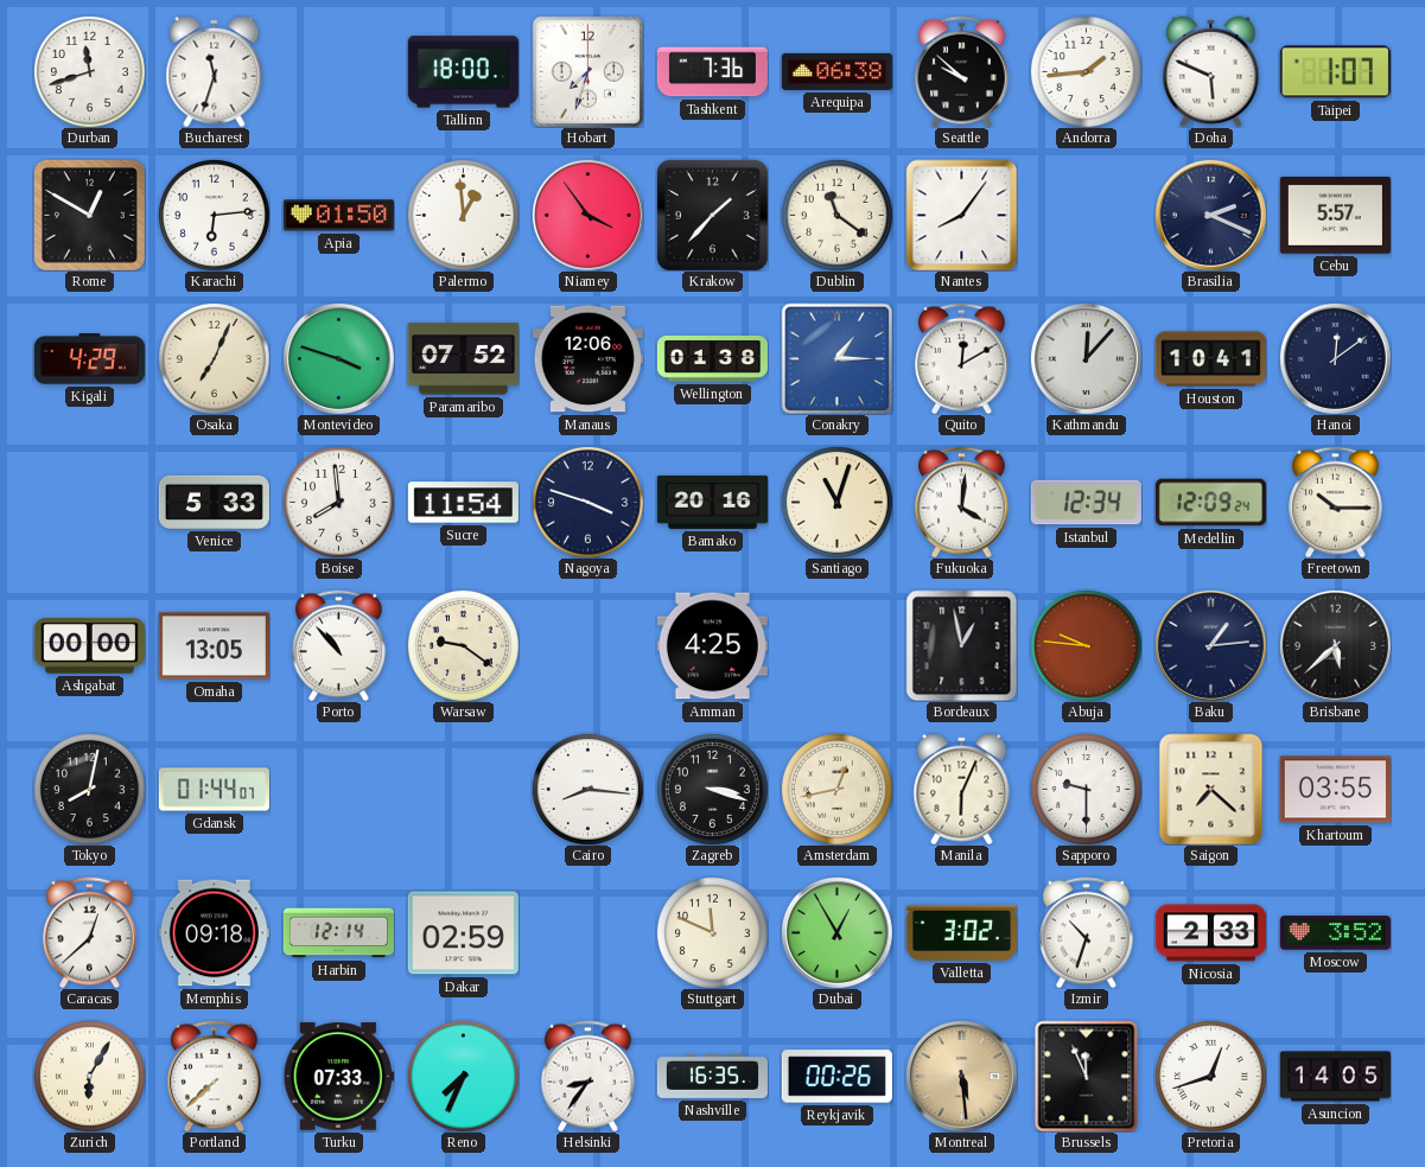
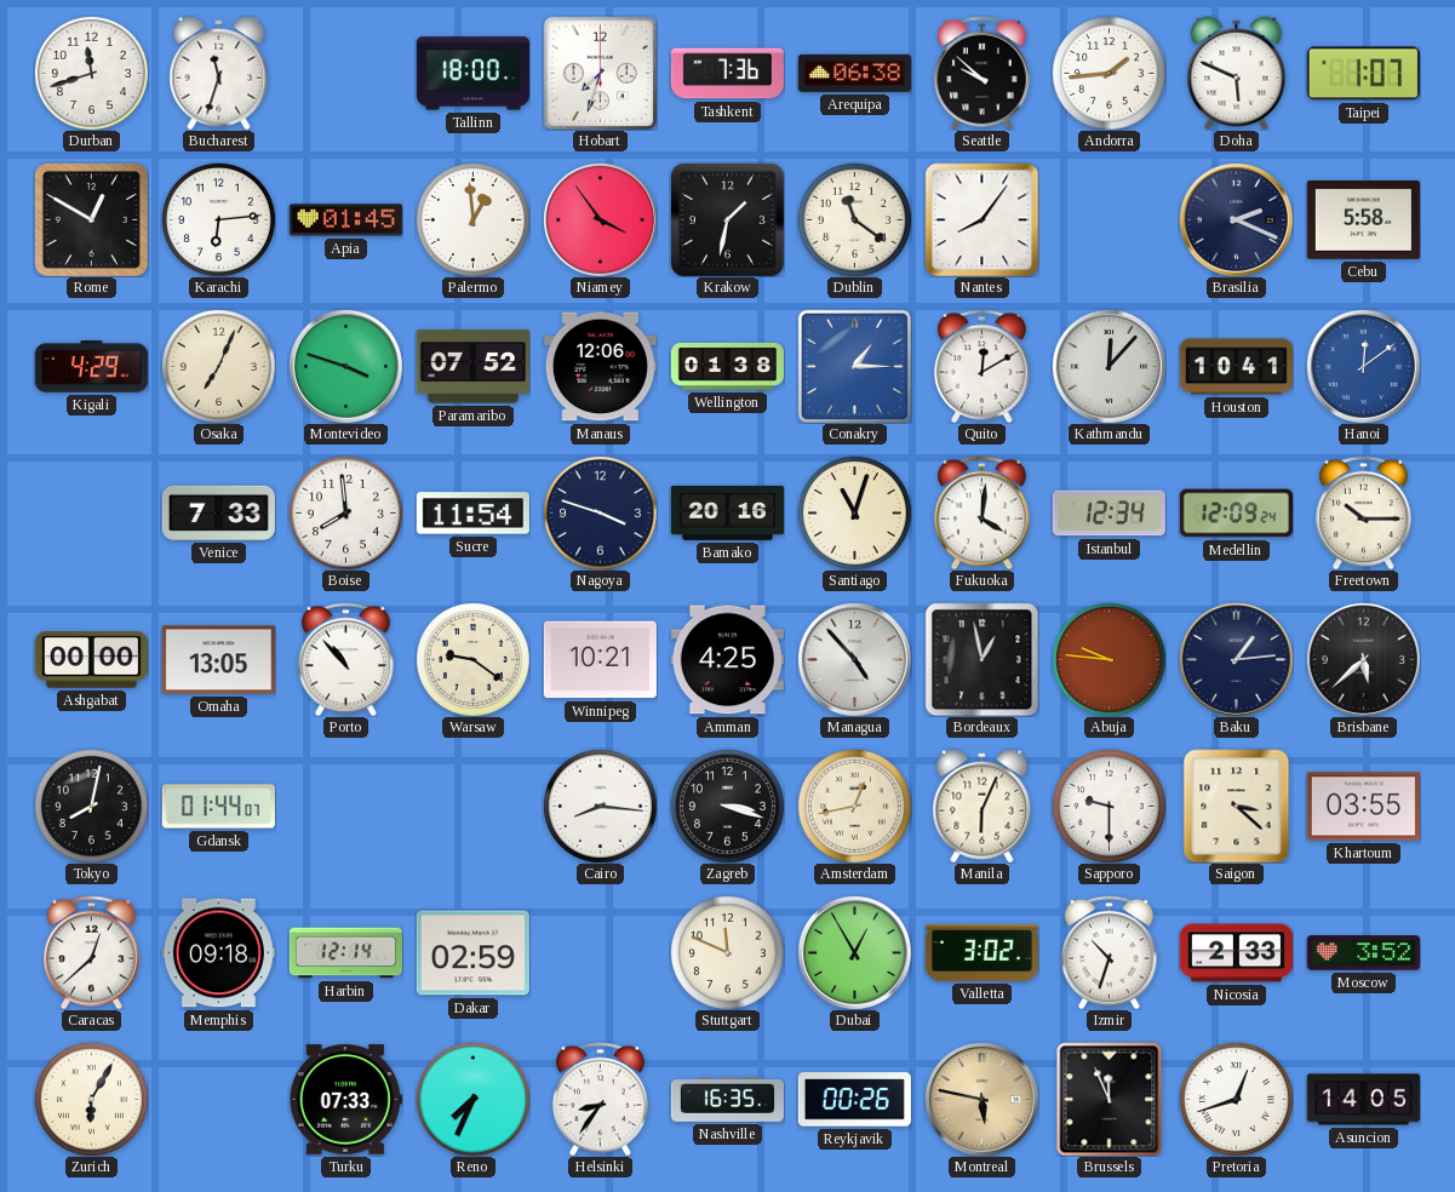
Apia: 01:50 -> 01:45 (345, 220)
Krakow: 1:37 -> 1:32 (727, 219)
Cebu: 5:57 -> 5:58 (1363, 220)
Hanoi dial: navy -> blue (1363, 366)
Venice: 5:33 -> 7:33 (218, 512)
Winnipeg: none -> 10:21 (600, 660)
Managua: none -> 4:53 (854, 659)
Saigon: 7:22 -> 3:22 (1237, 806)
Portland: 7:38 -> none (215, 1076)
Montreal: 5:29 -> 5:47 (981, 1099)
